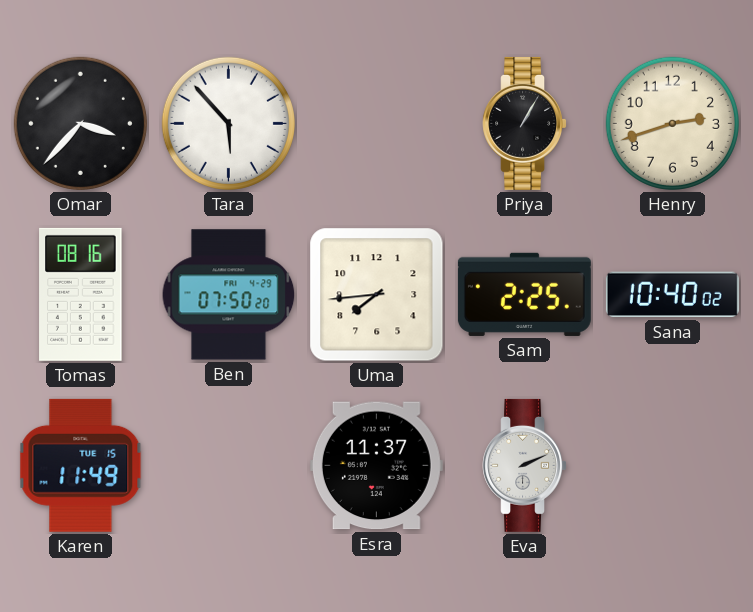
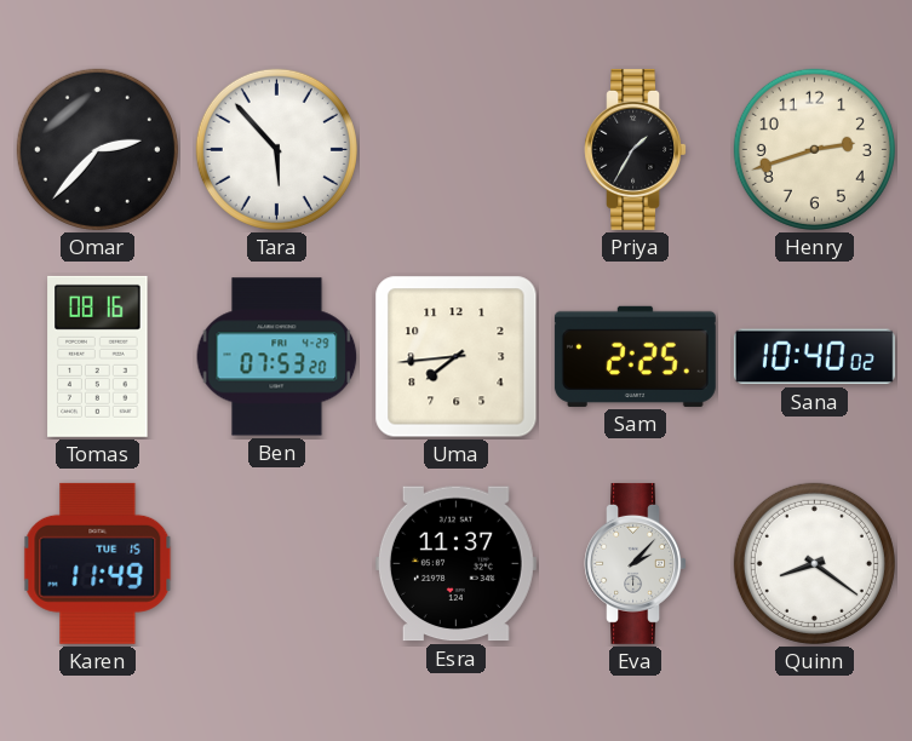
Omar: 3:37 -> 2:37 (97, 149)
Priya: 1:05 -> 1:35 (635, 149)
Ben: 07:50 -> 07:53 (277, 357)
Eva: 2:11 -> 2:07 (635, 563)
Quinn: none -> 8:21 (814, 563)
